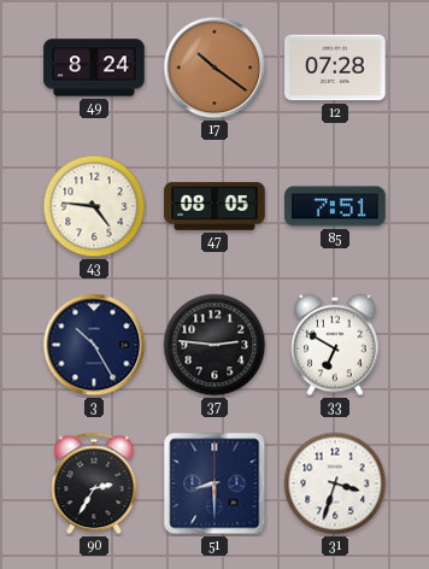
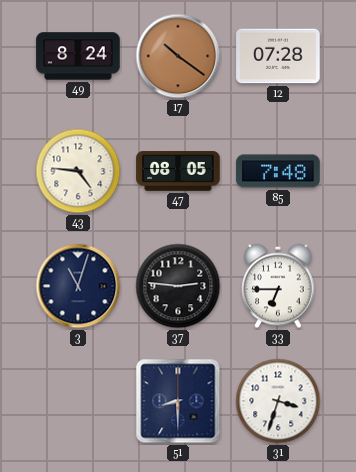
85: 7:51 -> 7:48 (278, 171)
3: 10:25 -> 11:03 (78, 286)
33: 6:50 -> 6:45 (278, 286)
90: 2:35 -> none (94, 483)
